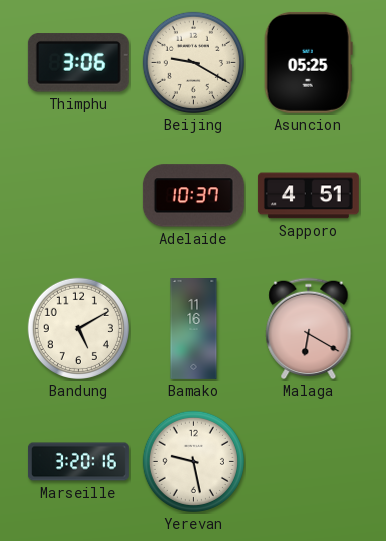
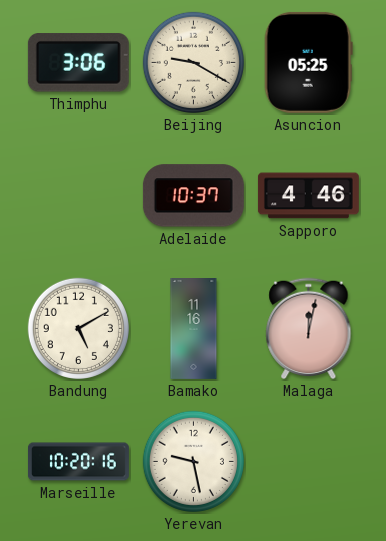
Sapporo: 4:51 -> 4:46 (308, 196)
Malaga: 6:20 -> 12:02 (309, 329)
Marseille: 3:20 -> 10:20 (79, 462)
